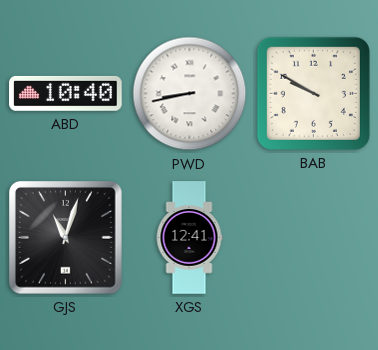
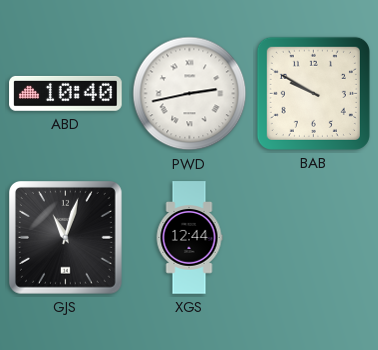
PWD: 8:43 -> 2:43 (190, 94)
XGS: 12:41 -> 12:44 (189, 238)
